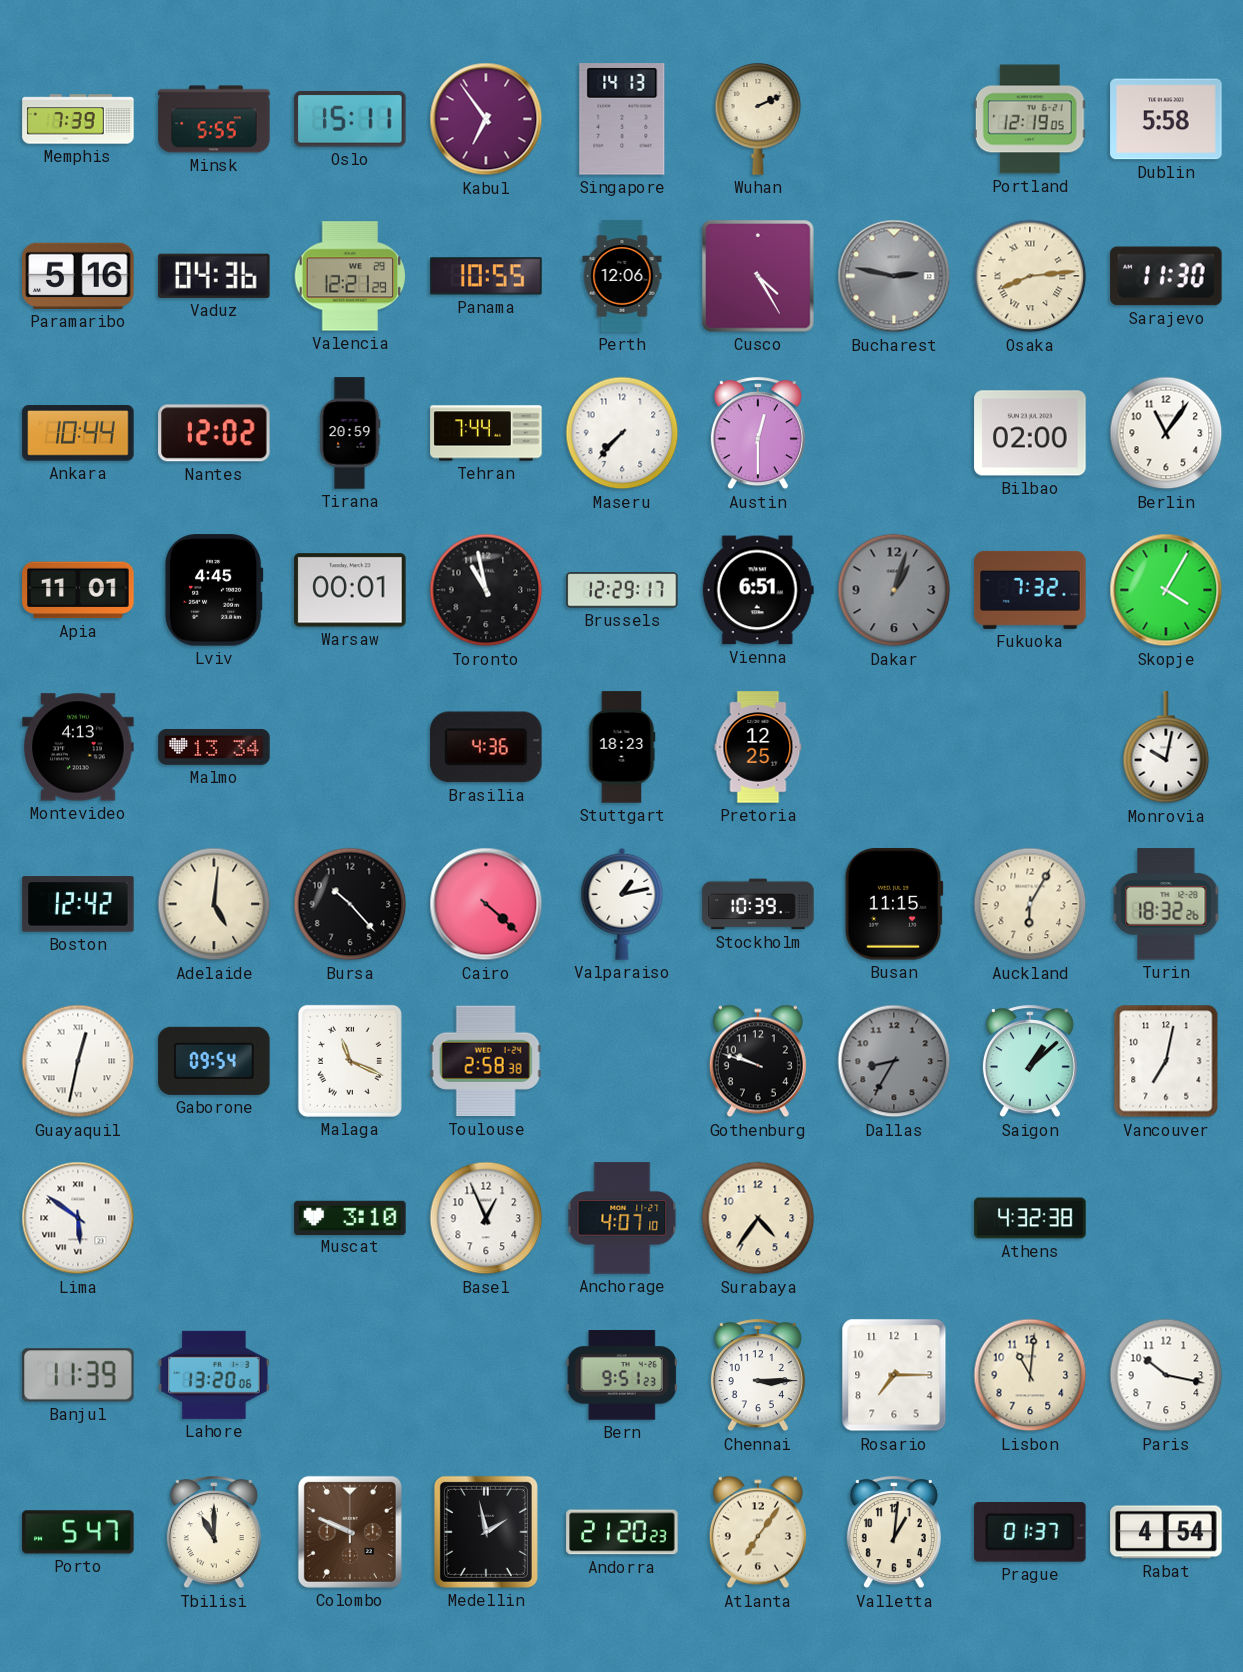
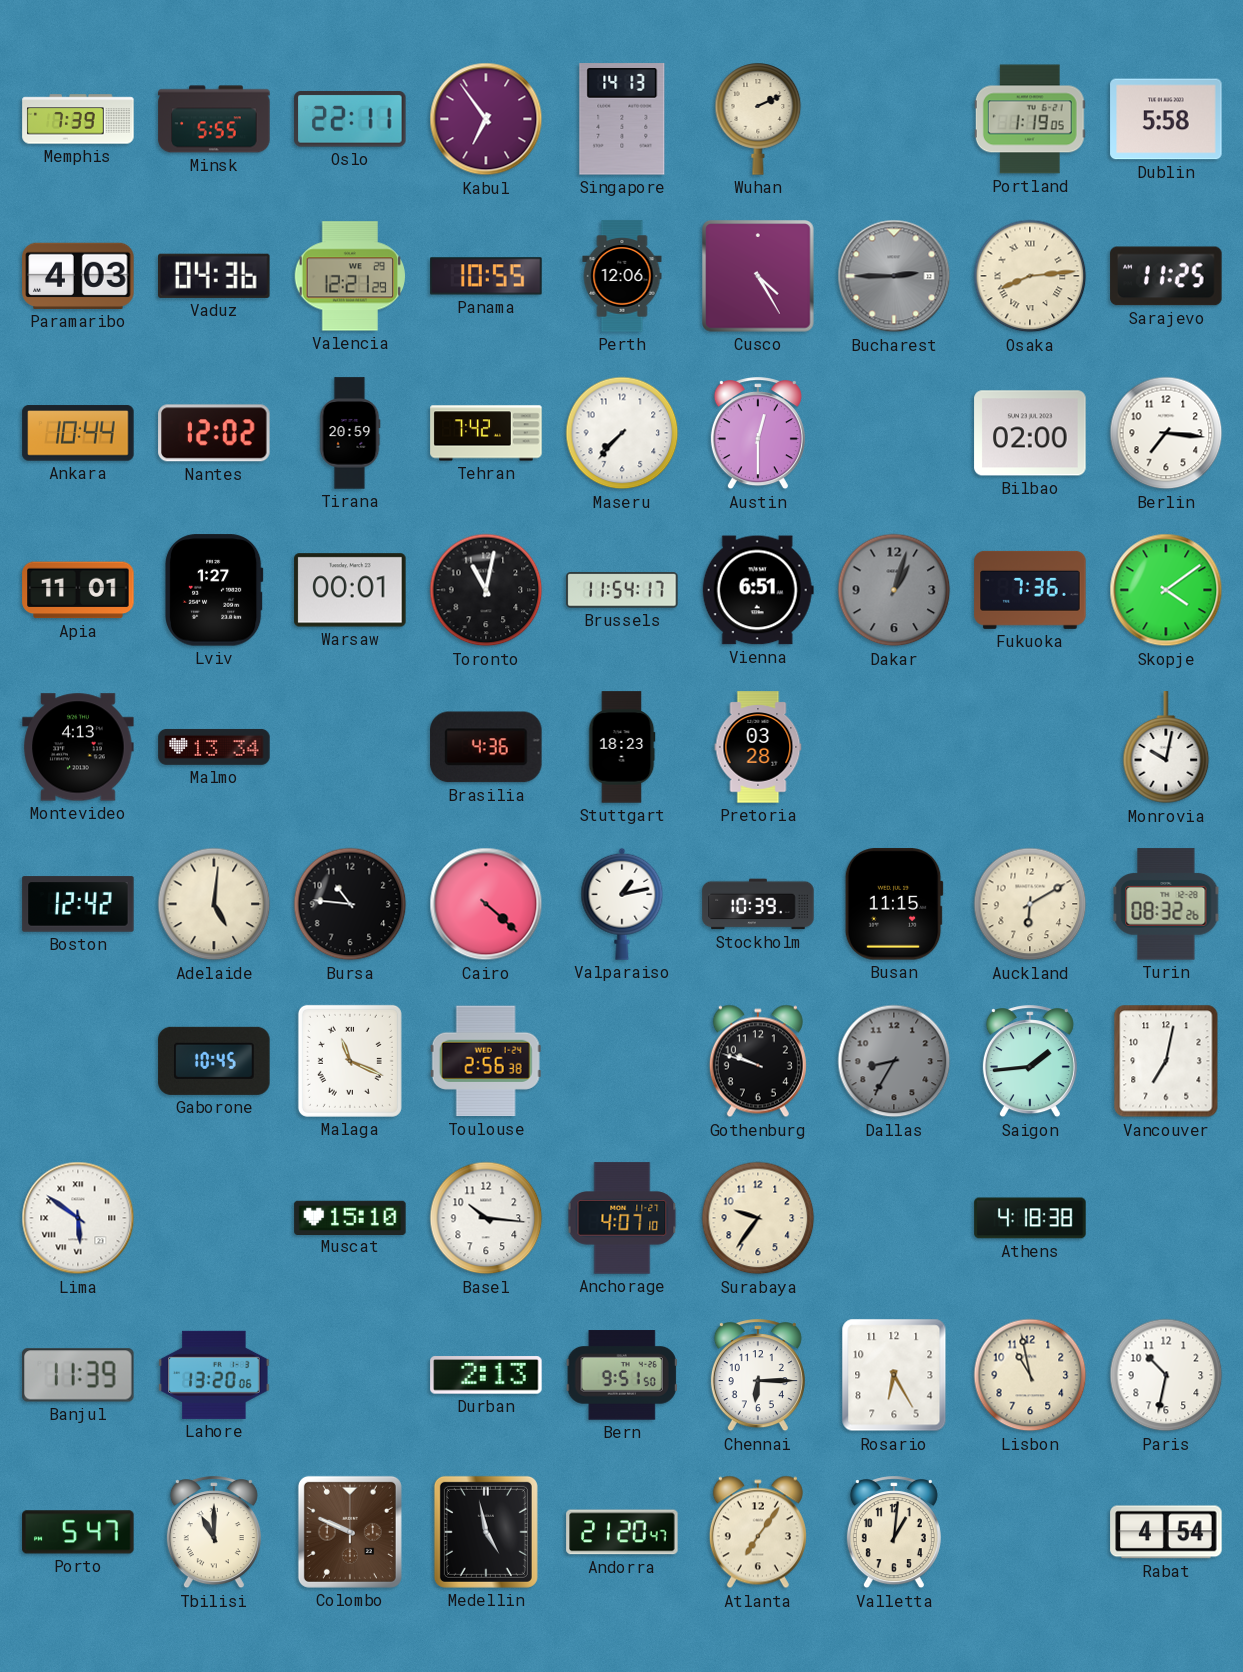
Oslo: 15:11 -> 22:11 (350, 119)
Portland: 12:19 -> 1:19 (1030, 119)
Paramaribo: 5:16 -> 4:03 (78, 276)
Bucharest: 2:47 -> 2:45 (894, 276)
Sarajevo: 11:30 -> 11:25 (1166, 276)
Tehran: 7:44 -> 7:42 (486, 433)
Berlin: 11:06 -> 7:16 (1166, 433)
Lviv: 4:45 -> 1:27 (214, 590)
Toronto: 10:58 -> 11:02 (486, 590)
Brussels: 12:29 -> 11:54 (622, 590)
Fukuoka: 7:32 -> 7:36 (1030, 590)
Skopje: 4:05 -> 4:09 (1166, 590)
Pretoria: 12:25 -> 03:28 (758, 747)
Bursa: 10:23 -> 10:46 (350, 904)
Auckland: 6:05 -> 6:10 (1030, 904)
Turin: 18:32 -> 08:32 (1166, 904)
Guayaquil: 12:32 -> none (78, 1061)
Gaborone: 09:54 -> 10:45 (214, 1061)
Toulouse: 2:58 -> 2:56 (486, 1061)
Saigon: 1:08 -> 1:44 (1030, 1062)
Muscat: 3:10 -> 15:10 (350, 1217)
Basel: 12:56 -> 10:16 (486, 1218)
Surabaya: 4:36 -> 9:36 (758, 1218)
Athens: 4:32 -> 4:18 (1030, 1218)
Durban: none -> 2:13 (486, 1375)
Bern: 9:51:23 -> 9:51:50 (622, 1375)
Chennai: 3:15 -> 6:15 (758, 1376)
Rosario: 7:15 -> 6:25 (894, 1375)
Lisbon: 11:01 -> 10:58 (1030, 1375)
Paris: 10:17 -> 10:32 (1166, 1375)
Medellin: 1:58 -> 4:58 (486, 1532)
Andorra: 21:20:23 -> 21:20:47 (622, 1532)
Prague: 01:37 -> none (1030, 1533)
